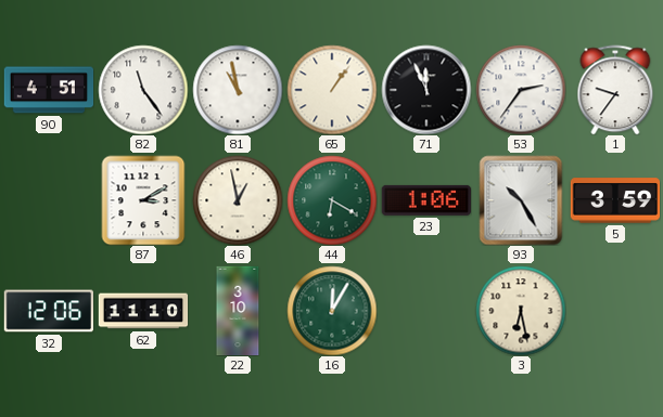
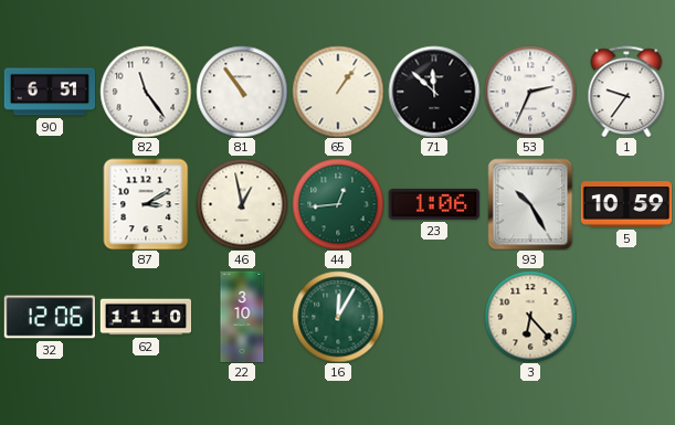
90: 4:51 -> 6:51 (50, 92)
81: 10:58 -> 10:54 (242, 92)
71: 11:56 -> 11:52 (434, 92)
53: 2:36 -> 2:34 (530, 92)
44: 6:20 -> 12:44 (338, 204)
5: 3:59 -> 10:59 (626, 204)
3: 6:28 -> 6:23 (530, 317)
